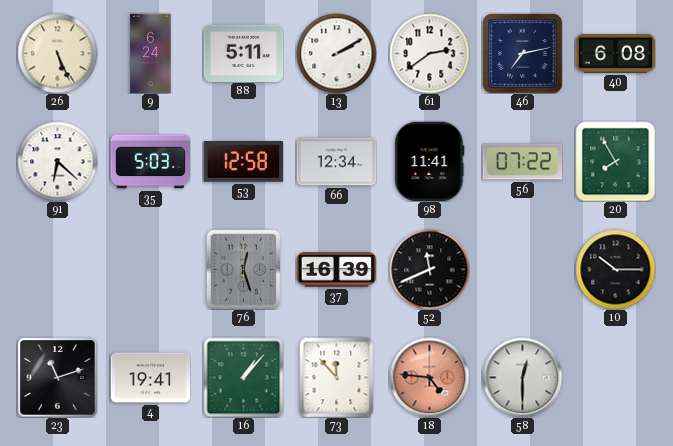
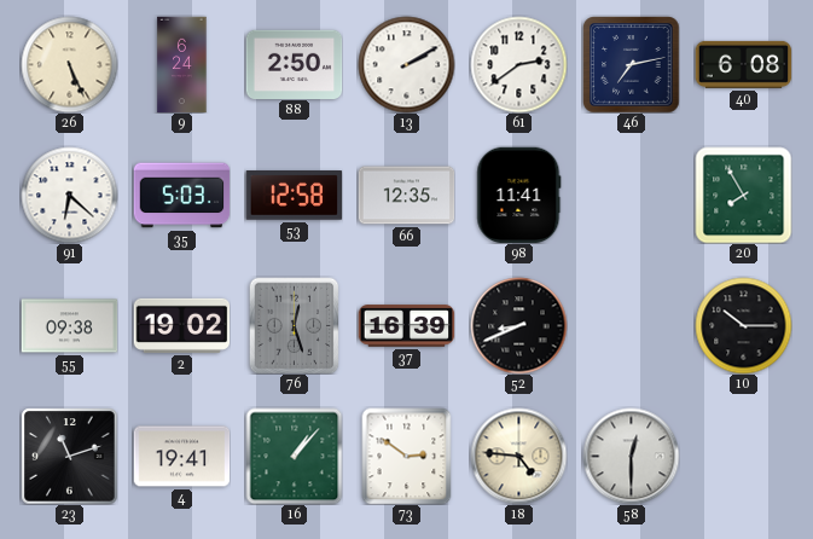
88: 5:11 -> 2:50 (294, 64)
66: 12:34 -> 12:35 (406, 196)
56: 07:22 -> none (522, 162)
55: none -> 09:38 (69, 326)
2: none -> 19:02 (181, 325)
52: 11:41 -> 8:41 (518, 325)
73: 11:53 -> 2:51 (407, 456)
18 dial: salmon -> cream (518, 456)
